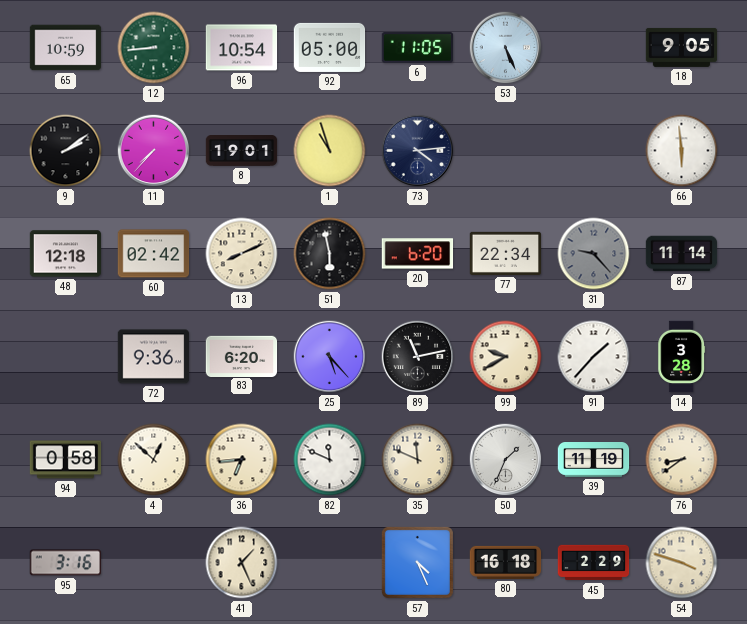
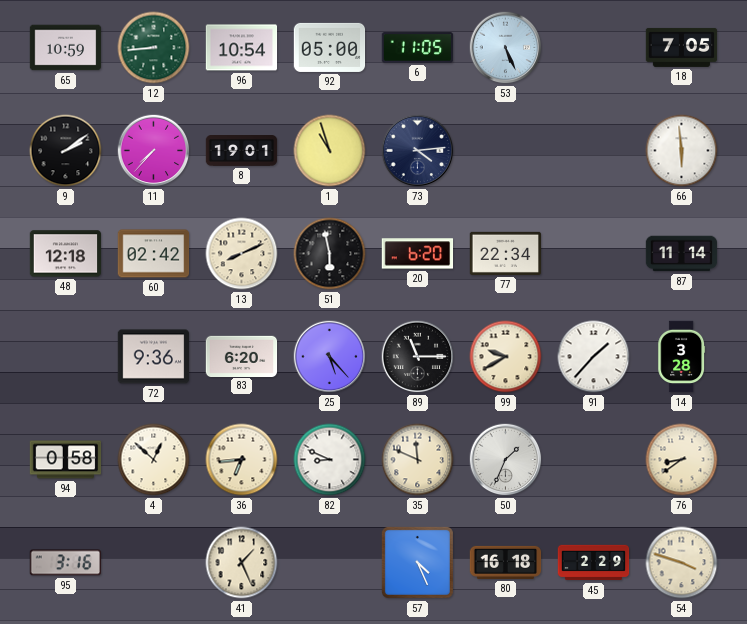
18: 9:05 -> 7:05 (682, 47)
31: 9:23 -> none (594, 254)
89: 11:13 -> 11:15 (418, 357)
82: 11:49 -> 8:49 (330, 460)
39: 11:19 -> none (594, 460)
